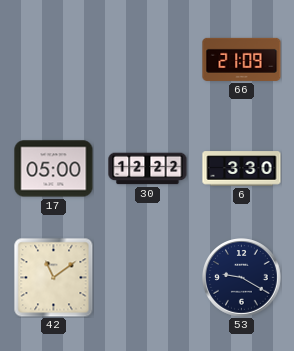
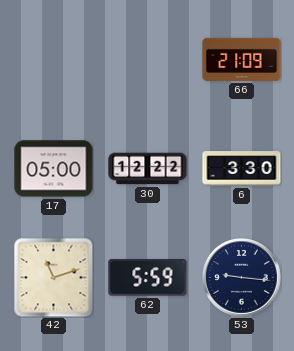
42: 11:09 -> 11:12 (54, 278)
62: none -> 5:59 (148, 278)
53: 9:20 -> 9:16 (242, 278)
